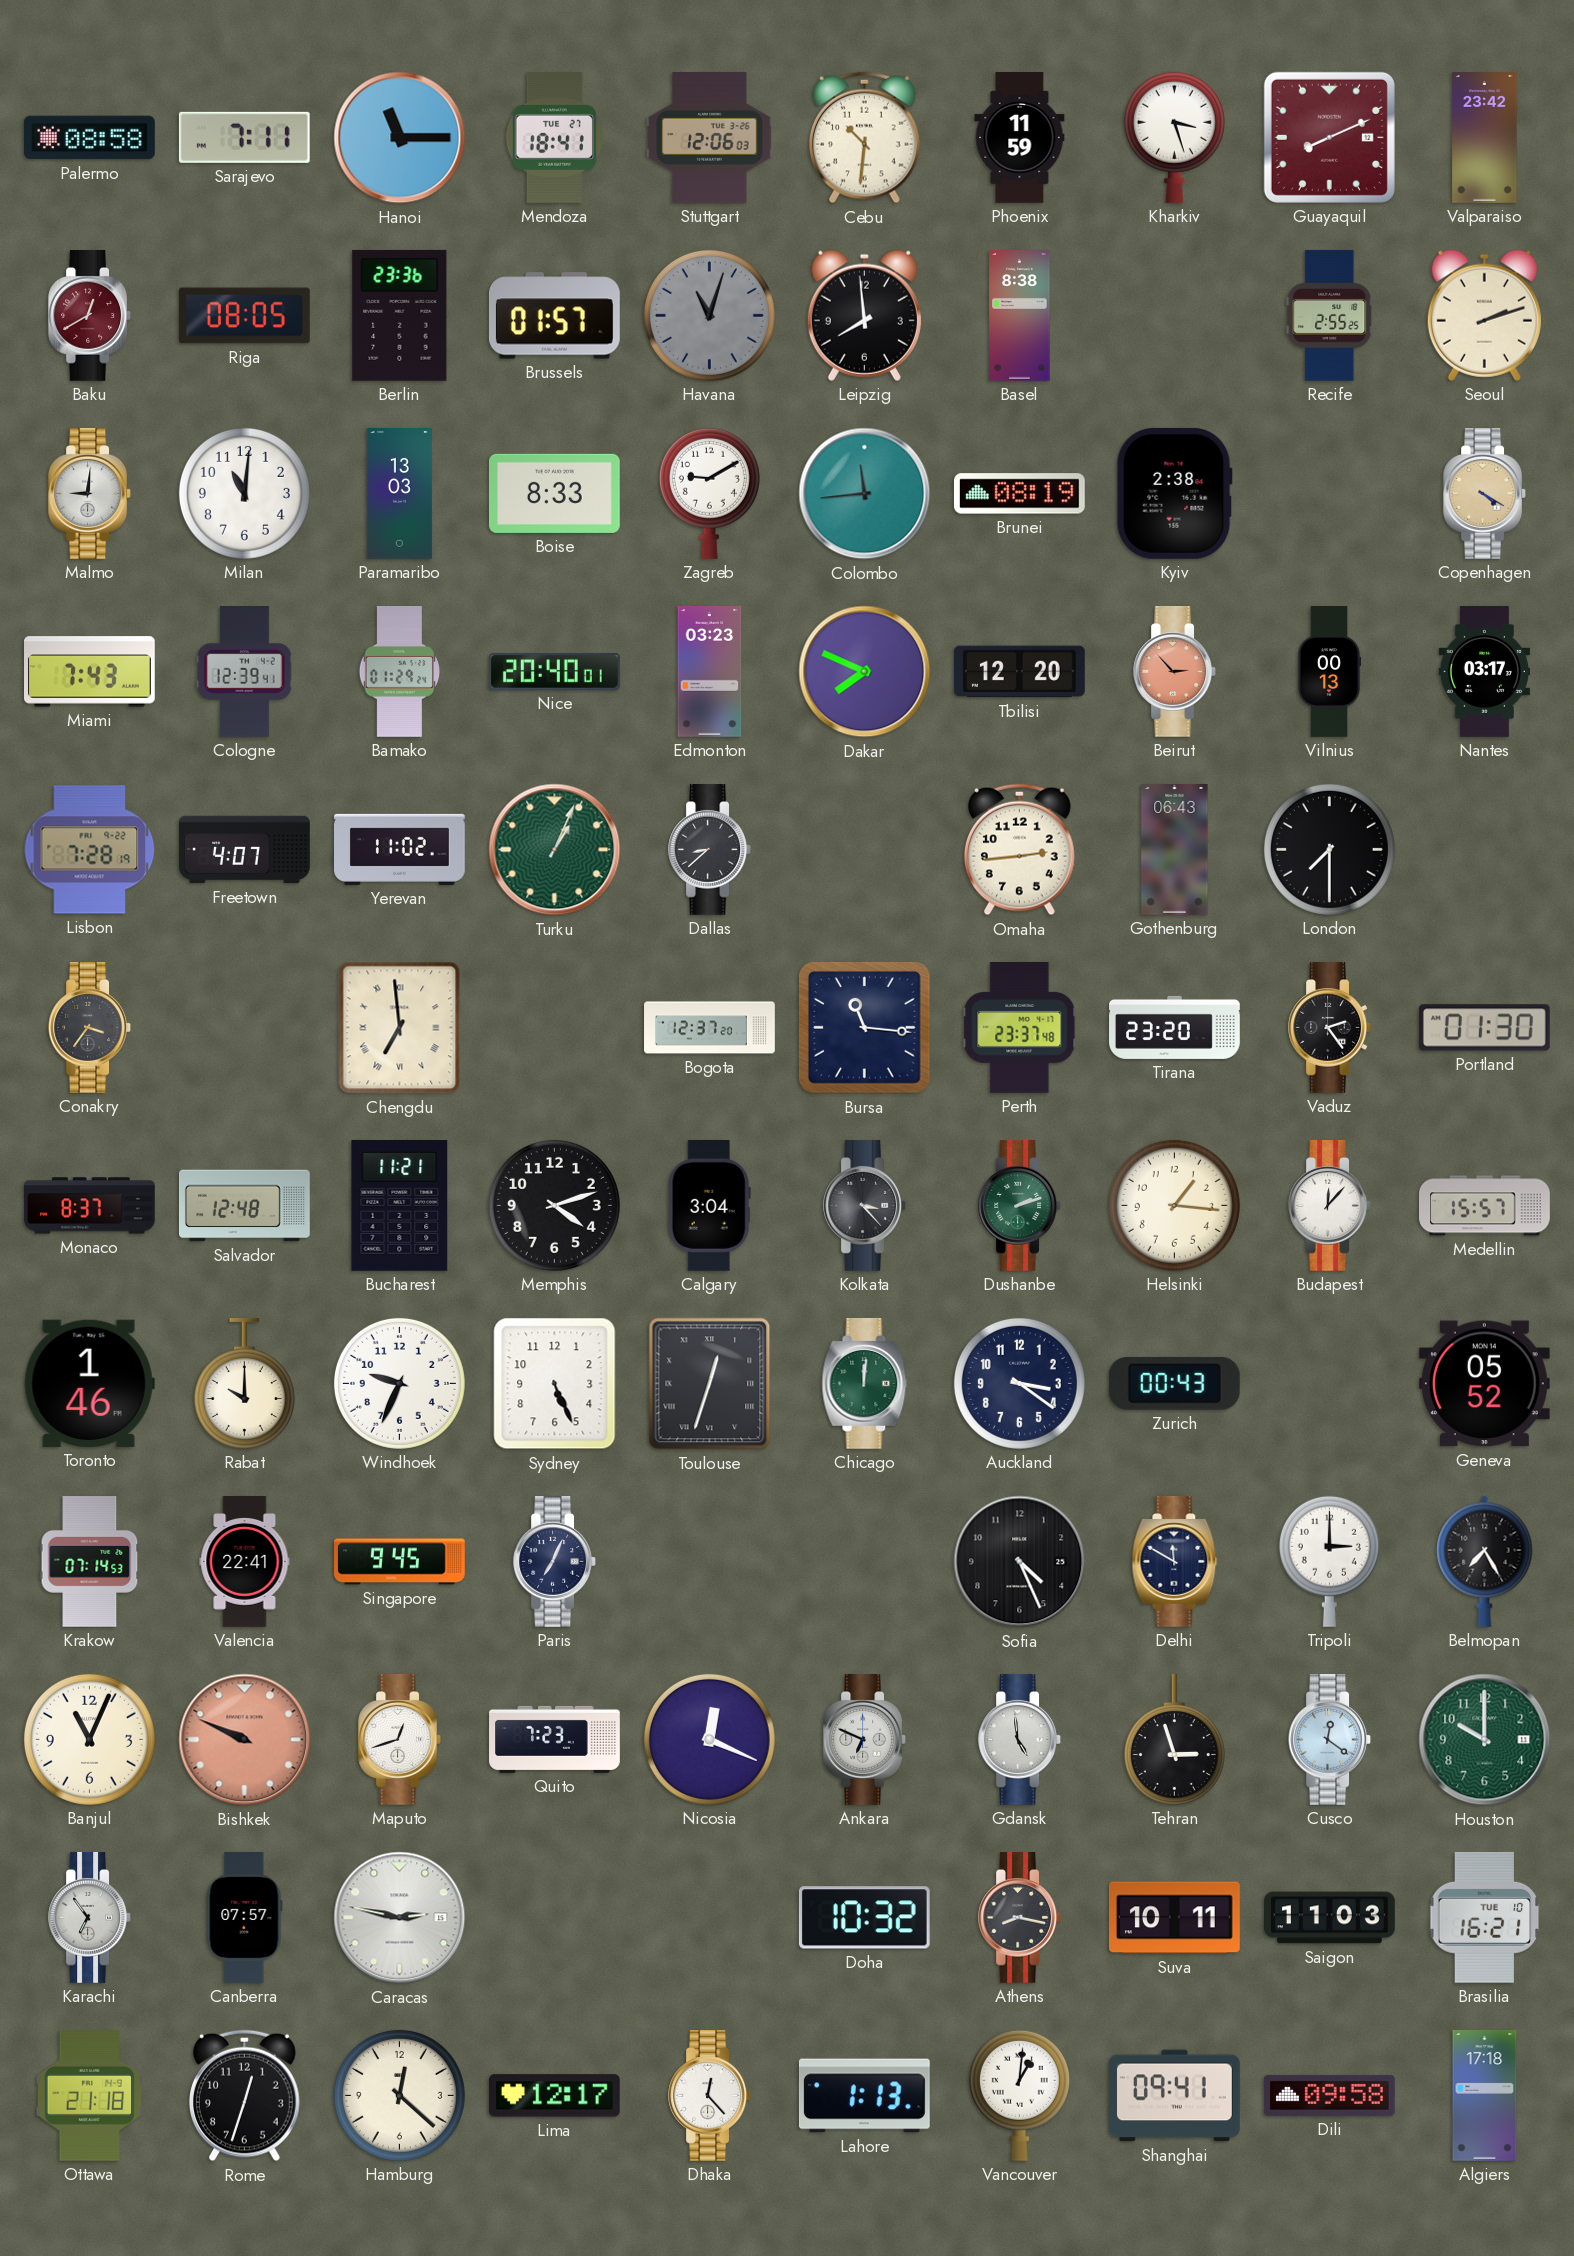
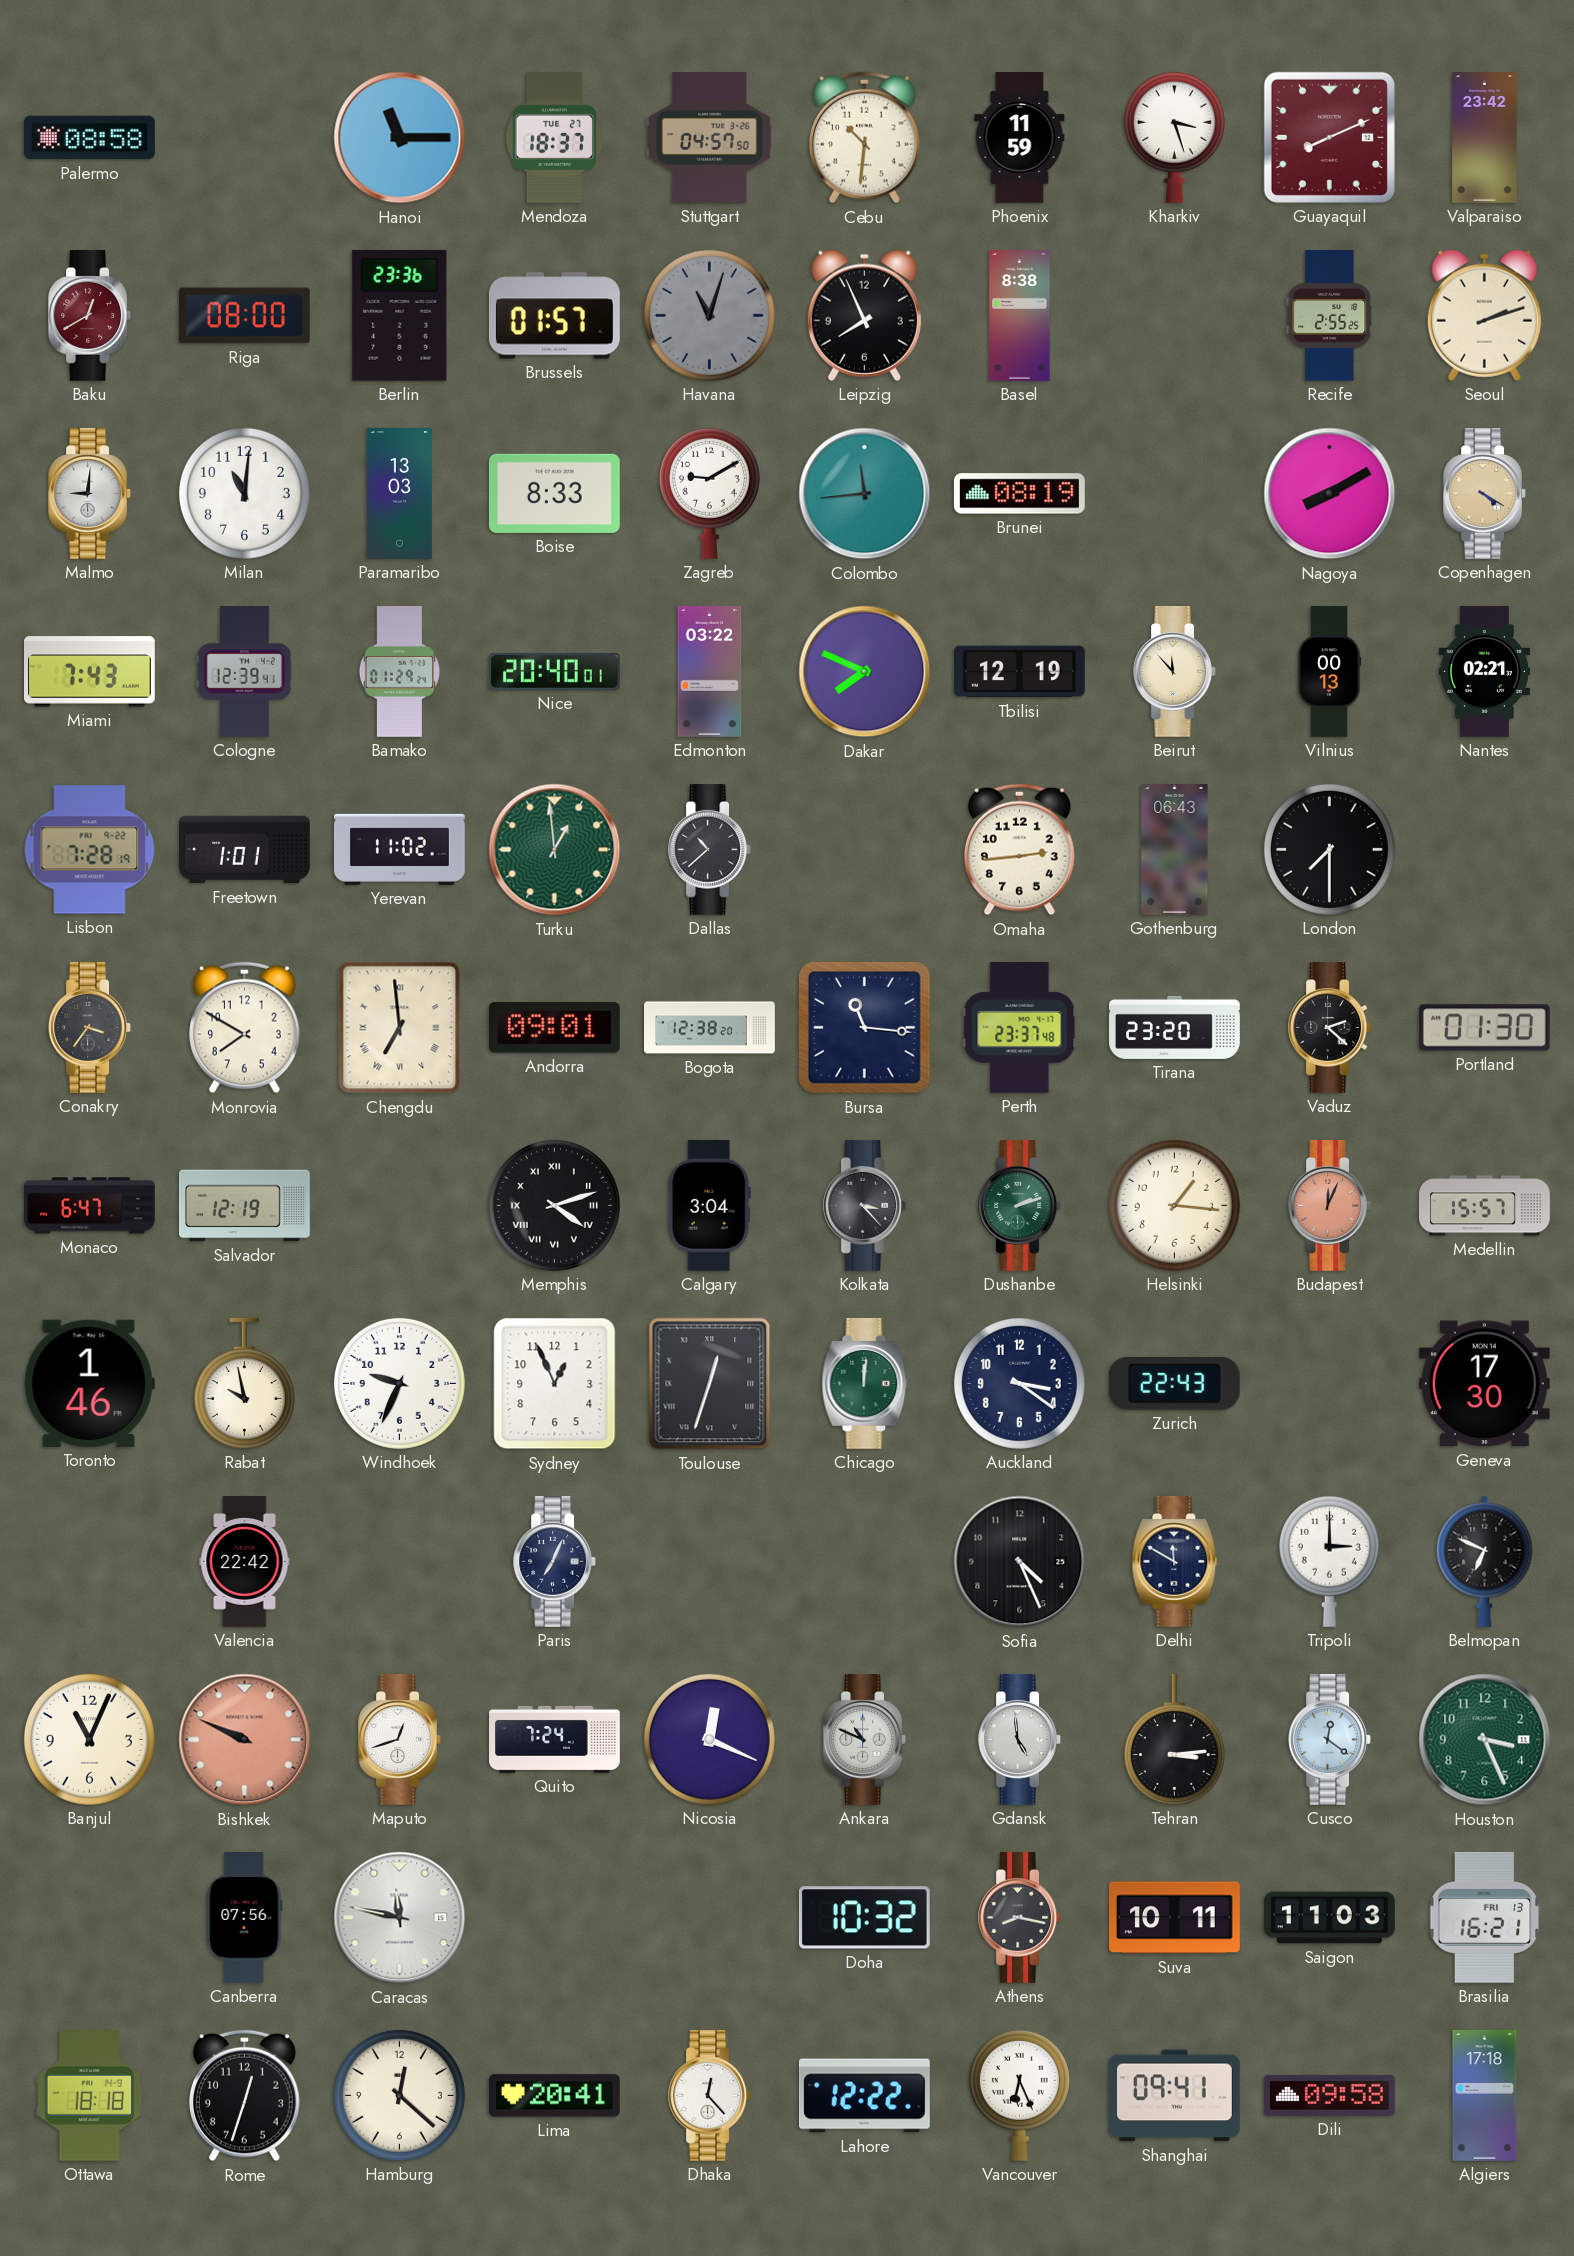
Sarajevo: 7:11 -> none (244, 137)
Mendoza: 18:41 -> 18:37 (554, 137)
Stuttgart: 12:06 -> 04:57 (710, 138)
Riga: 08:05 -> 08:00 (244, 316)
Leipzig: 7:59 -> 7:56 (864, 315)
Kyiv: 2:38 -> none (1174, 493)
Nagoya: none -> 8:10 (1330, 494)
Edmonton: 03:23 -> 03:22 (710, 672)
Tbilisi: 12:20 -> 12:19 (1019, 672)
Beirut: 2:53 -> 11:53 (1174, 672)
Beirut dial: salmon -> cream (1174, 672)
Nantes: 03:17 -> 02:21 (1484, 672)
Freetown: 4:07 -> 1:01 (245, 850)
Turku: 1:04 -> 12:59 (555, 850)
Dallas: 8:38 -> 10:38 (709, 850)
Monrovia: none -> 7:50 (245, 1028)
Andorra: none -> 09:01 (554, 1028)
Bogota: 12:37 -> 12:38 (710, 1028)
Vaduz: 2:24 -> 2:22 (1329, 1028)
Monaco: 8:37 -> 6:47 (90, 1206)
Salvador: 12:48 -> 12:19 (245, 1206)
Bucharest: 11:21 -> none (400, 1205)
Memphis numerals: Arabic -> Roman (554, 1205)
Budapest: 12:07 -> 12:04 (1329, 1206)
Budapest dial: white -> salmon (1329, 1206)
Rabat: 10:00 -> 9:58 (244, 1383)
Sydney: 5:26 -> 12:56 (555, 1384)
Zurich: 00:43 -> 22:43 (1174, 1383)
Geneva: 05:52 -> 17:30 (1484, 1384)
Krakow: 07:14 -> none (90, 1562)
Valencia: 22:41 -> 22:42 (245, 1562)
Singapore: 9:45 -> none (400, 1562)
Belmopan: 7:25 -> 6:49 (1485, 1561)
Quito: 7:23 -> 7:24 (555, 1739)
Ankara: 6:49 -> 10:49 (864, 1740)
Tehran: 2:57 -> 3:14 (1174, 1739)
Houston: 10:00 -> 3:26 (1485, 1740)
Karachi: 6:54 -> none (89, 1918)
Canberra: 07:57 -> 07:56 (245, 1918)
Caracas: 2:47 -> 11:47 (400, 1918)
Brasilia date: TUE 10 -> FRI 13 (1485, 1917)
Ottawa: 21:18 -> 18:18 (90, 2095)
Lima: 12:17 -> 20:41 (554, 2096)
Lahore: 1:13 -> 12:22 (864, 2096)
Vancouver: 1:01 -> 6:26 (1019, 2095)
